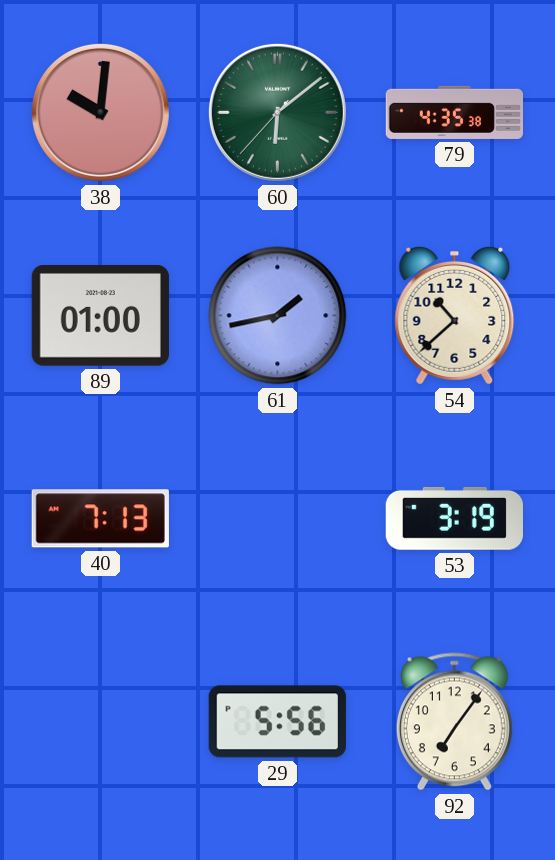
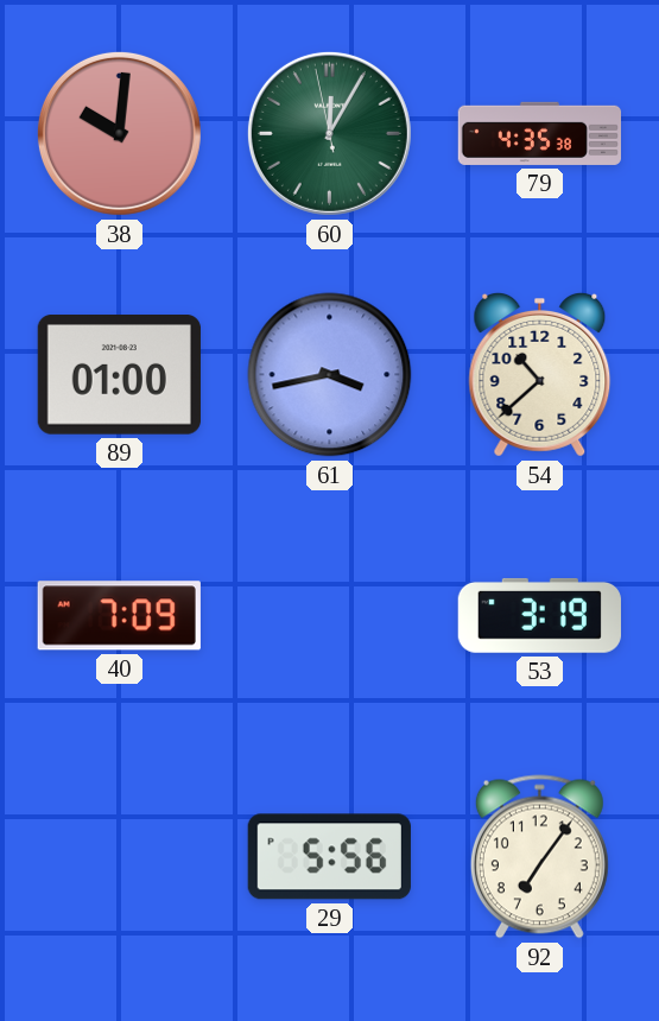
60: 6:08 -> 12:04 (329, 133)
61: 1:43 -> 3:43 (330, 375)
40: 7:13 -> 7:09 (119, 616)
